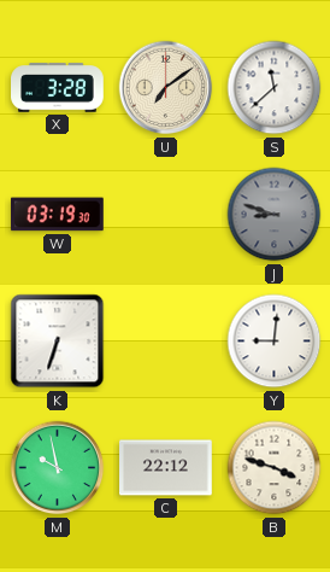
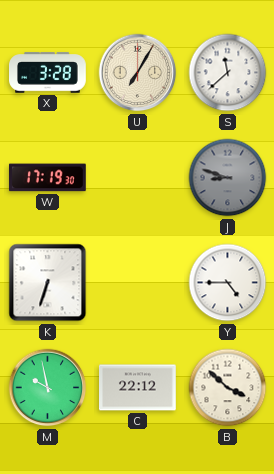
U: 7:09 -> 7:05 (138, 73)
W: 03:19 -> 17:19 (47, 178)
Y: 9:01 -> 4:45 (228, 283)
B: 3:48 -> 3:52 (228, 388)
